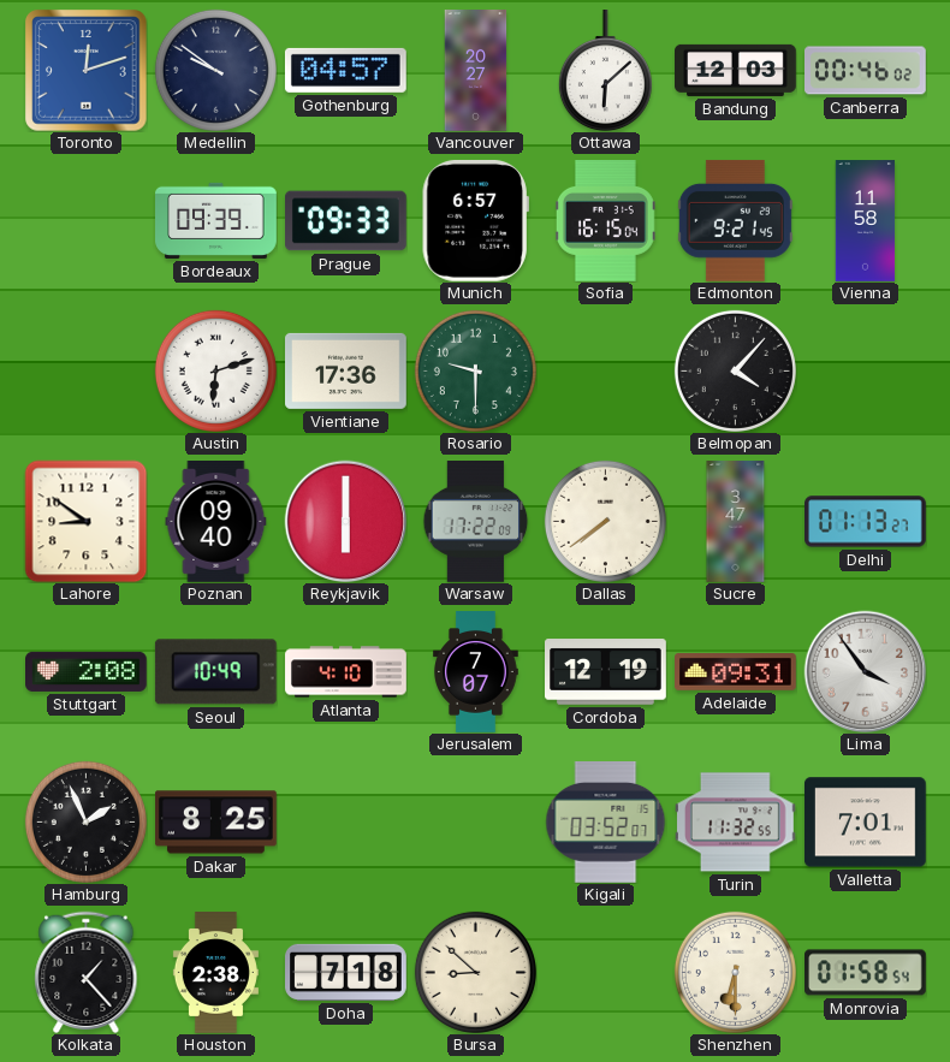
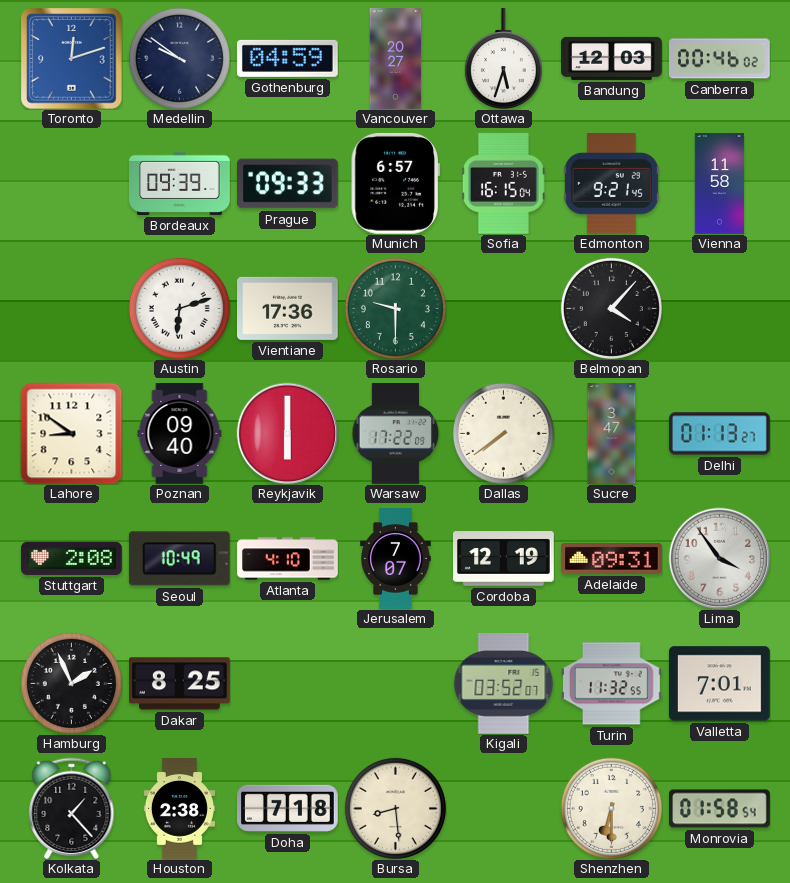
Gothenburg: 04:57 -> 04:59 (287, 58)
Ottawa: 6:08 -> 5:33 (503, 59)
Bursa: 8:52 -> 8:29 (395, 808)
